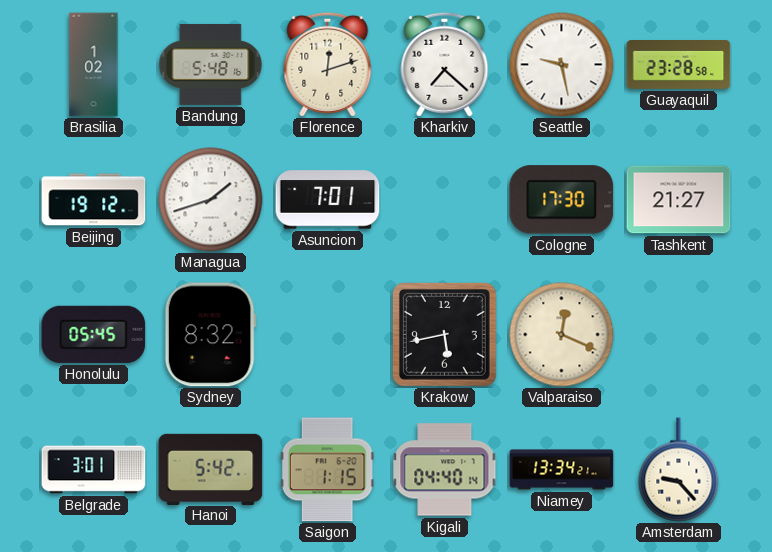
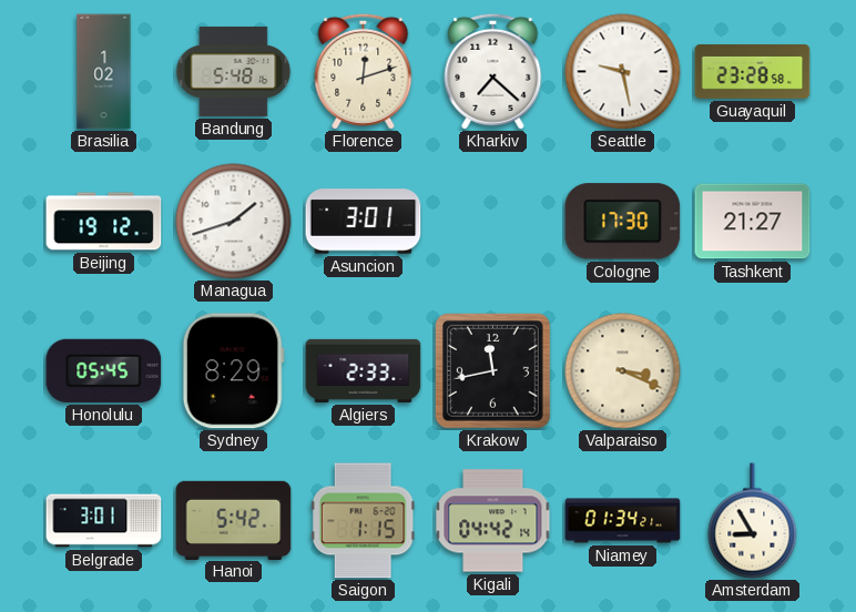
Asuncion: 7:01 -> 3:01 (364, 222)
Sydney: 8:32 -> 8:29 (233, 371)
Algiers: none -> 2:33 (364, 370)
Krakow: 5:43 -> 11:43 (492, 370)
Valparaiso: 12:19 -> 3:19 (623, 371)
Kigali: 04:40 -> 04:42 (493, 521)
Niamey: 13:34 -> 01:34 (623, 521)
Amsterdam: 9:23 -> 8:55 (753, 521)
